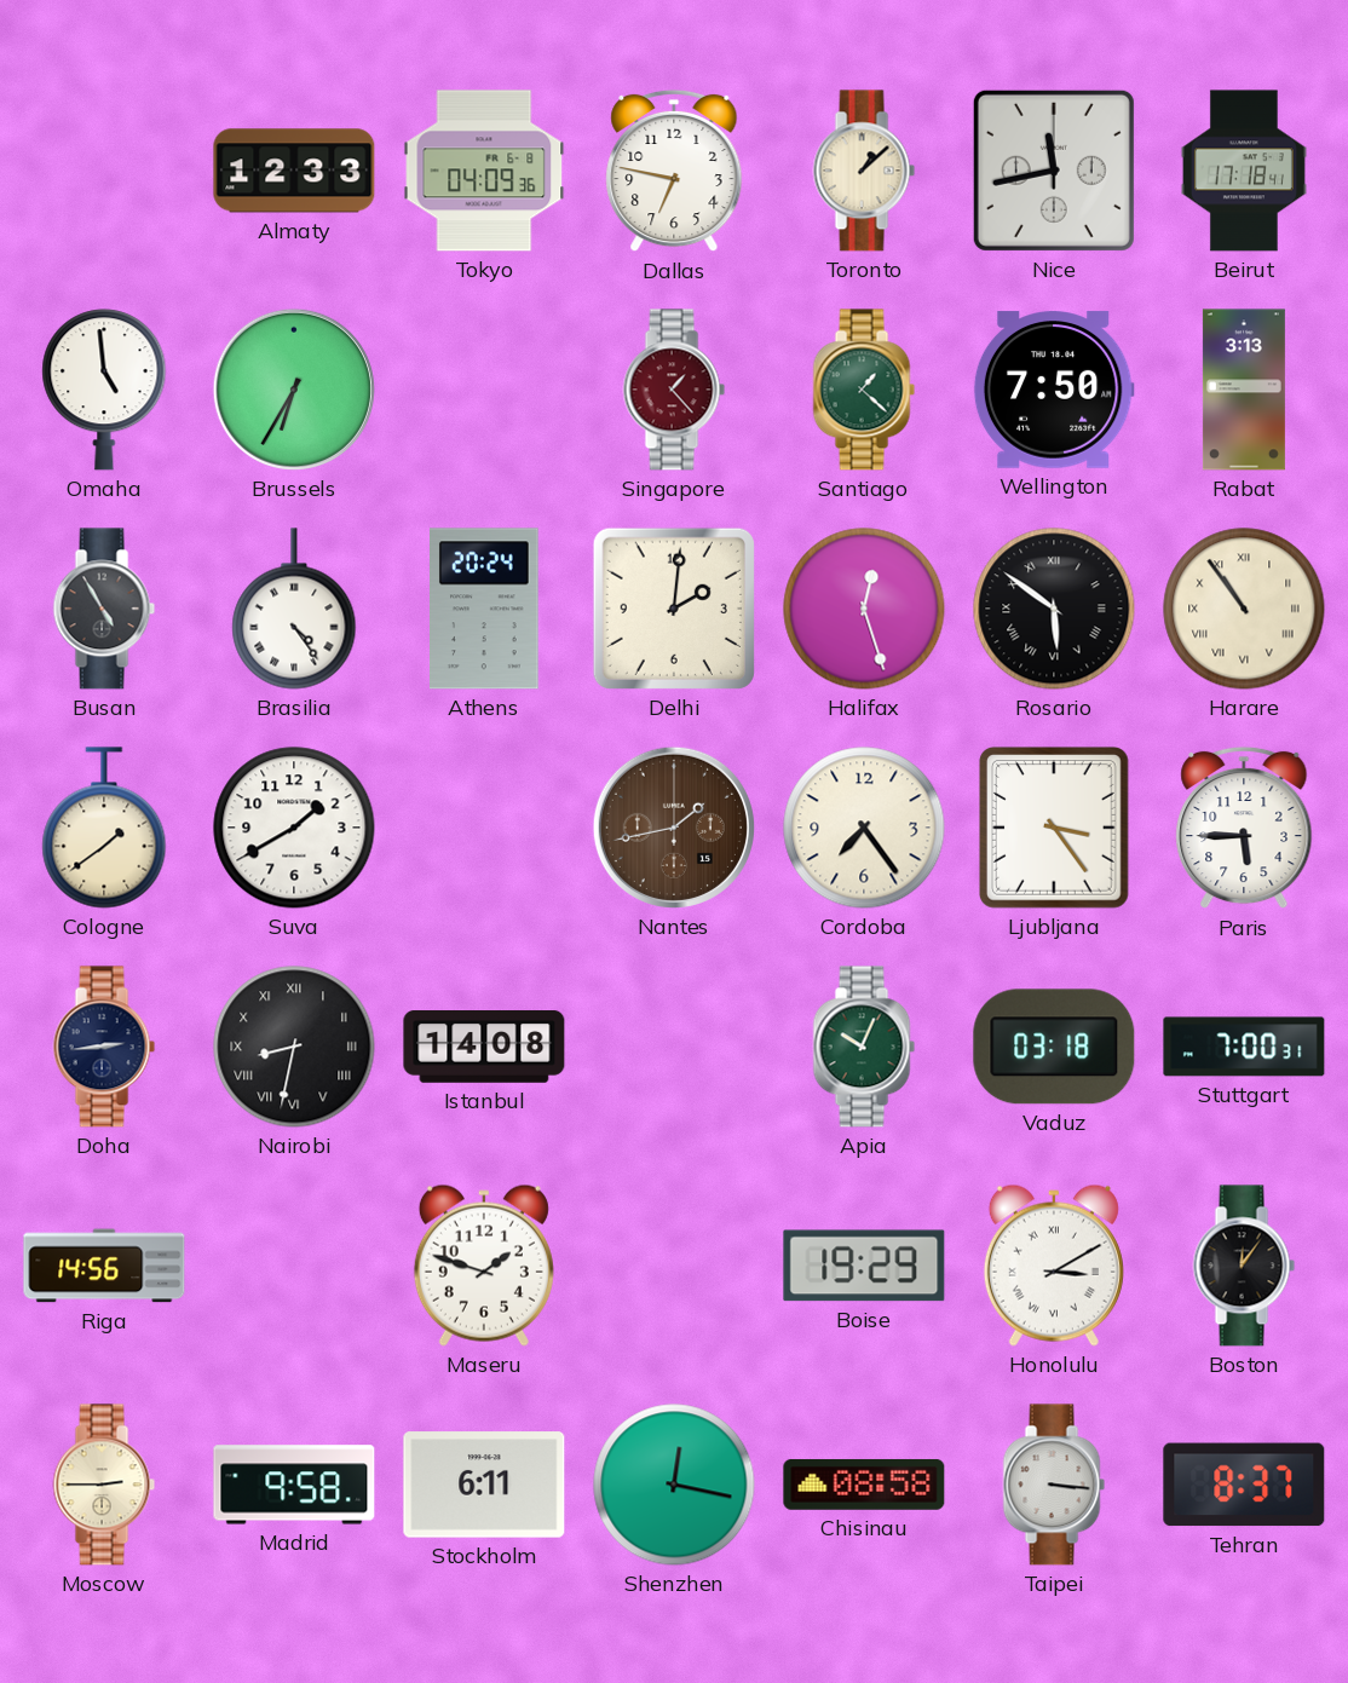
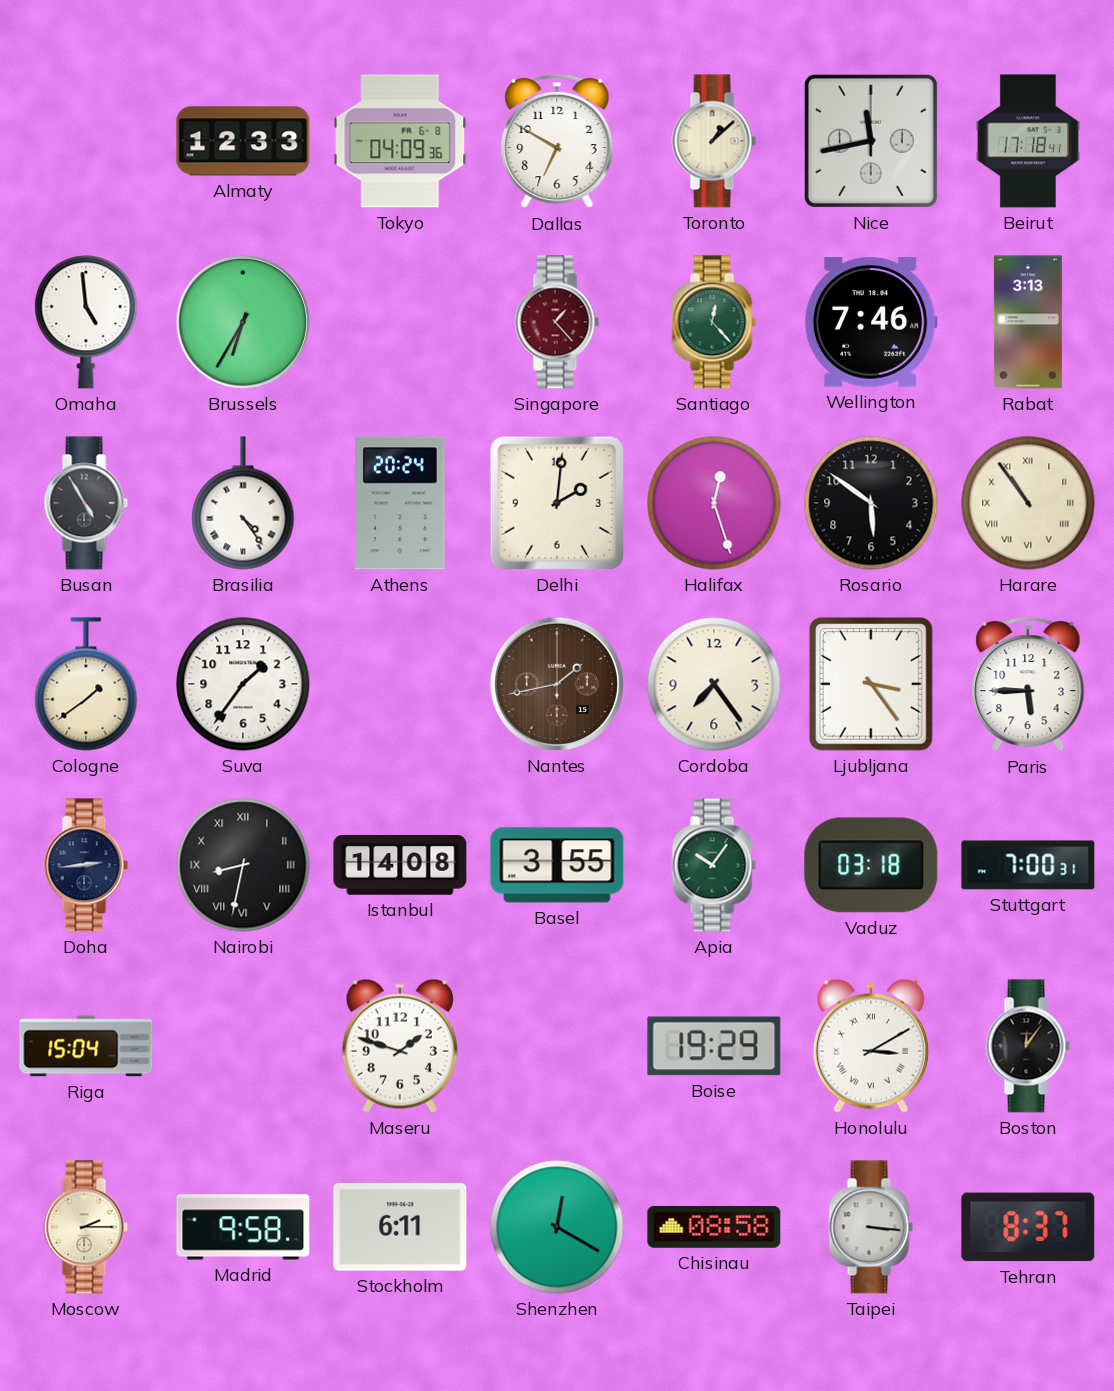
Dallas: 6:47 -> 6:50 (557, 141)
Santiago: 1:22 -> 12:23 (714, 322)
Wellington: 7:50 -> 7:46 (871, 322)
Rosario numerals: Roman -> Arabic (871, 503)
Suva: 1:40 -> 1:36 (243, 684)
Basel: none -> 3:55 (557, 865)
Apia: 10:04 -> 10:06 (714, 865)
Riga: 14:56 -> 15:04 (86, 1046)
Moscow: 2:45 -> 2:15 (86, 1227)
Shenzhen: 12:17 -> 12:20 (557, 1227)
